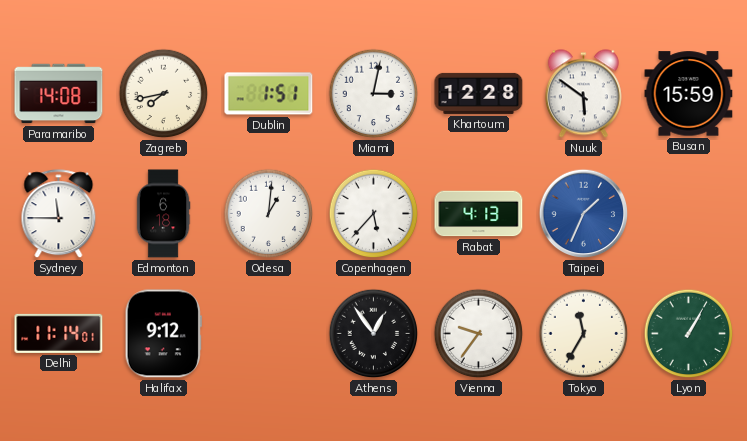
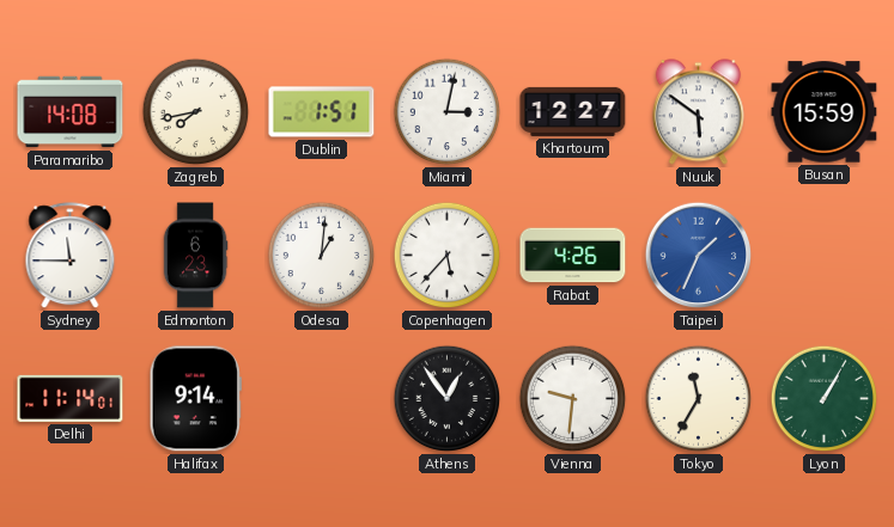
Khartoum: 12:28 -> 12:27 (573, 111)
Edmonton: 6:18 -> 6:23 (195, 256)
Rabat: 4:13 -> 4:26 (573, 256)
Halifax: 9:12 -> 9:14 (195, 399)
Vienna: 9:36 -> 9:31 (573, 399)
